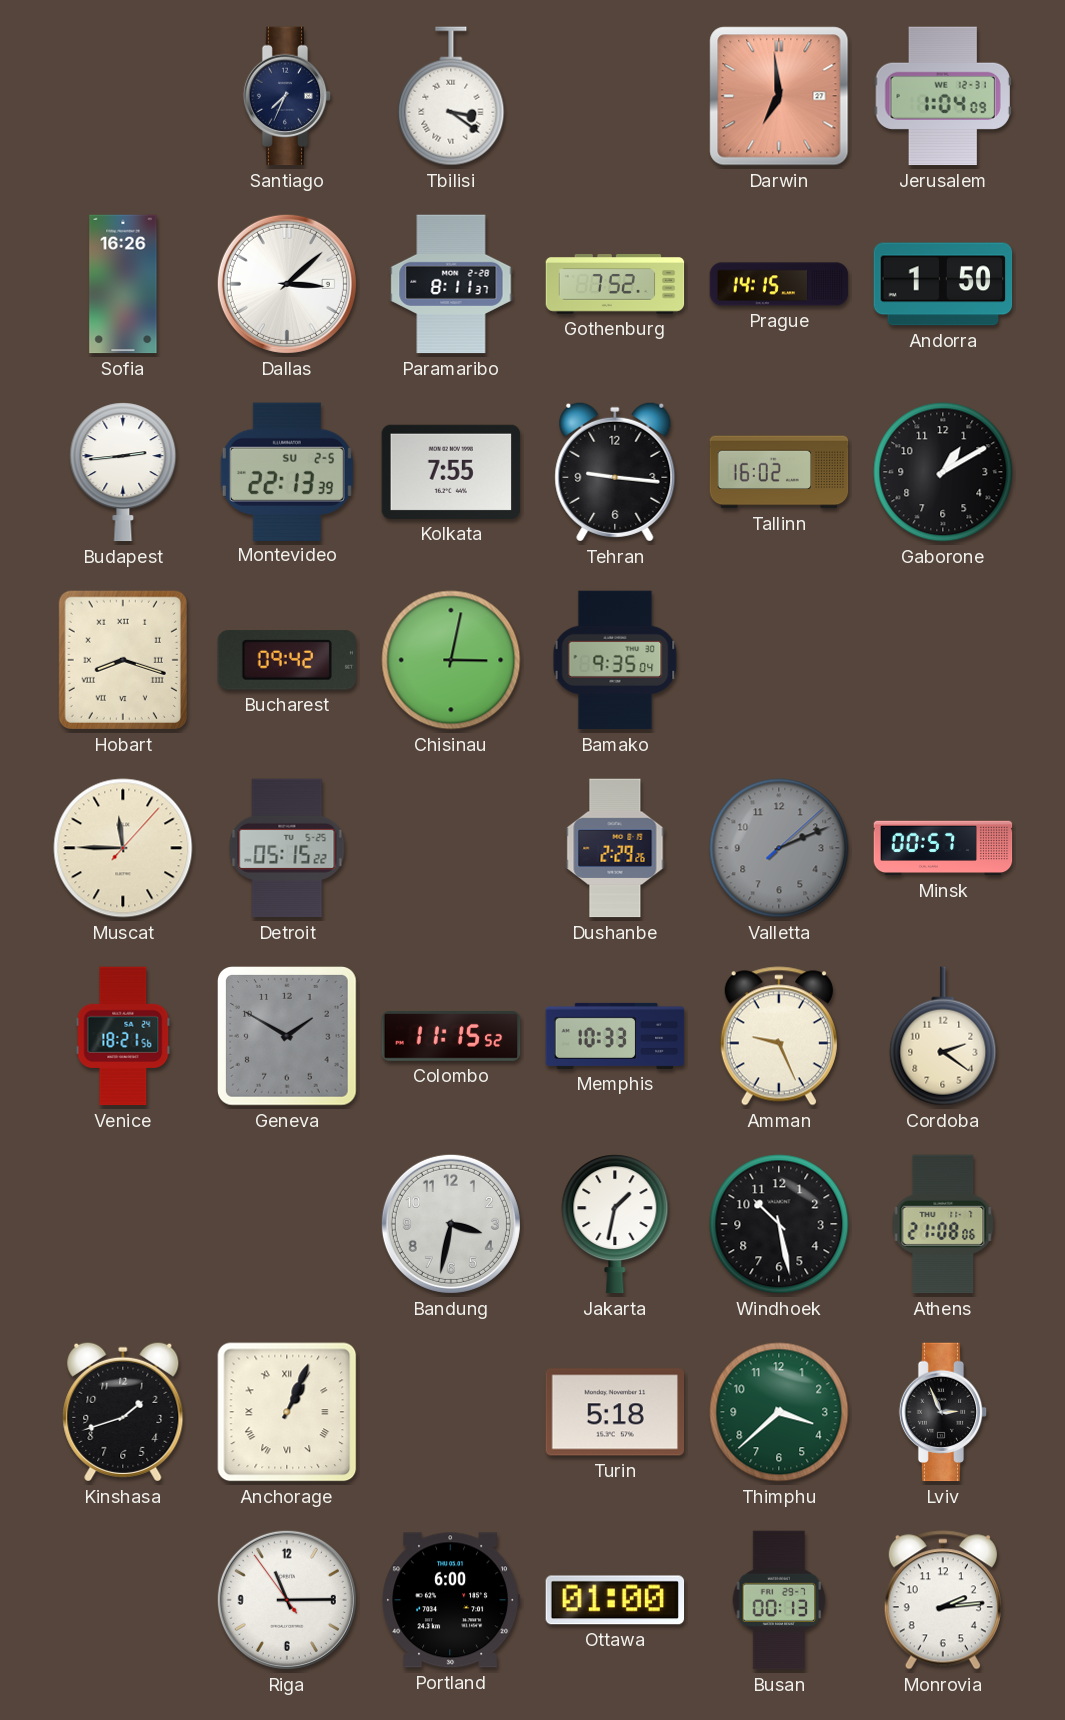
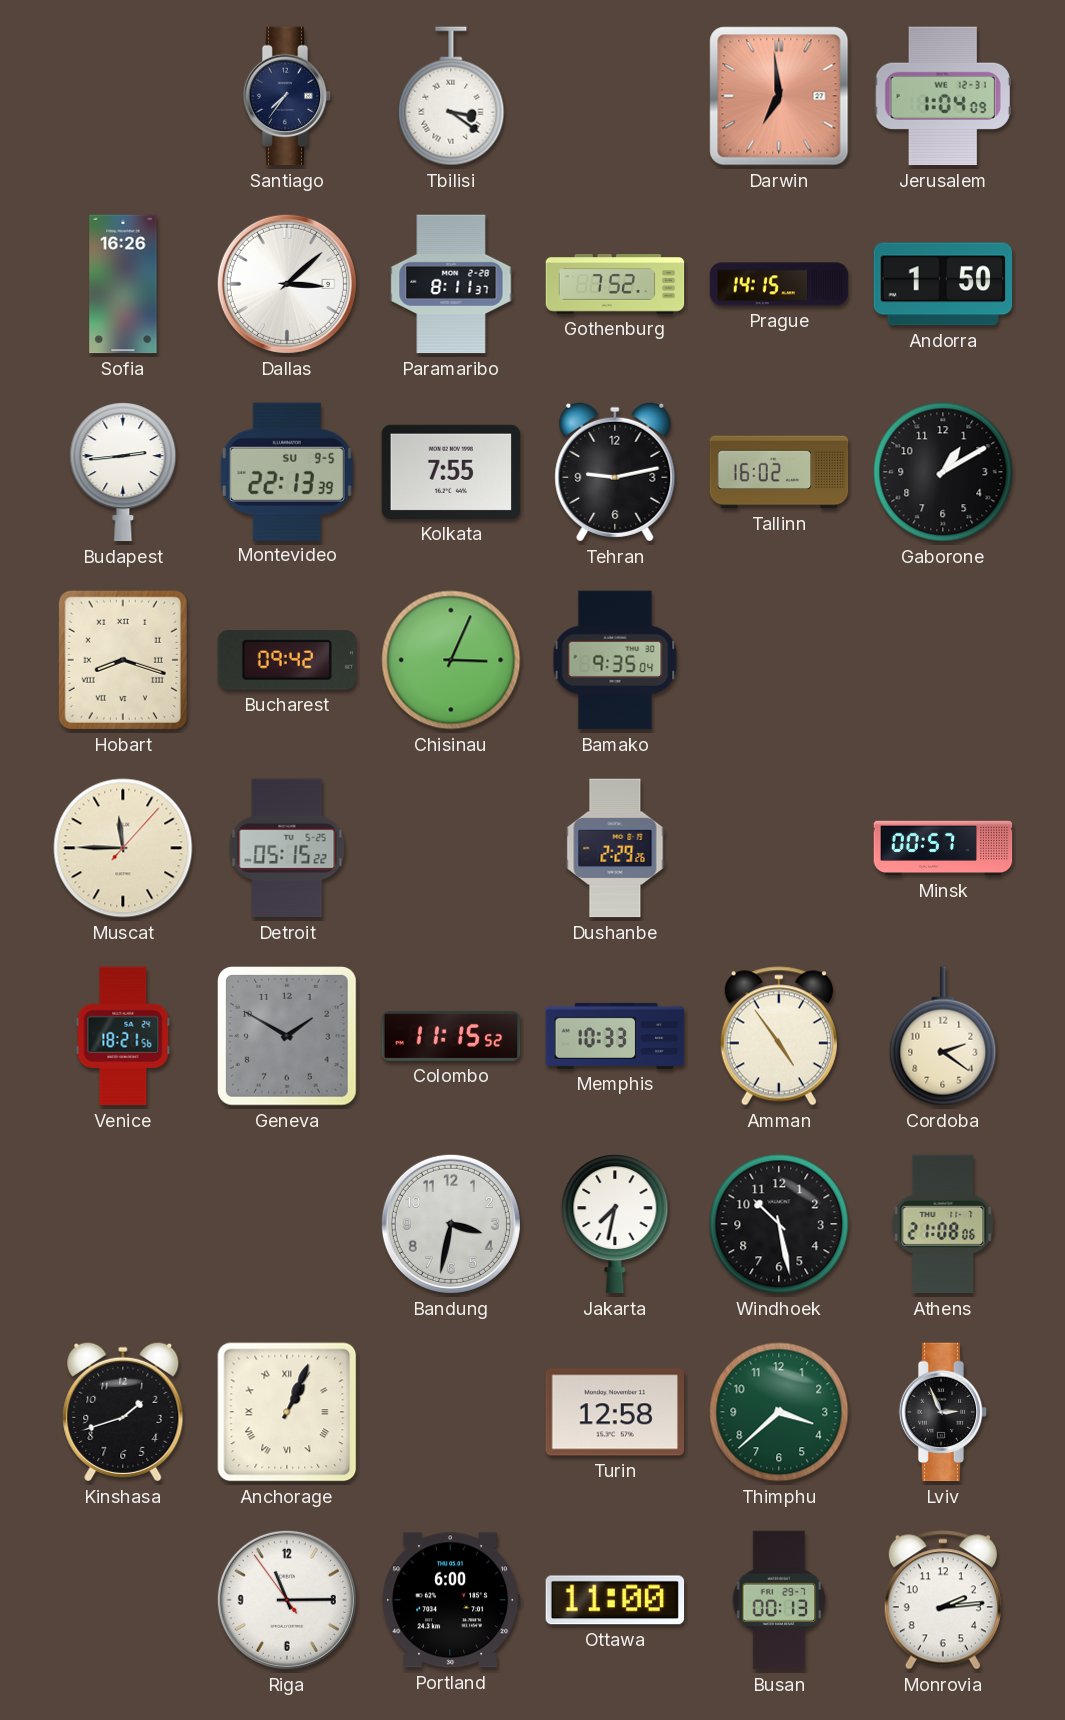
Santiago: 7:34 -> 7:36 (287, 96)
Montevideo date: SU 2-5 -> SU 9-5 (287, 471)
Tehran: 9:16 -> 9:13 (615, 472)
Chisinau: 3:02 -> 3:04 (451, 660)
Valletta: 2:11 -> none (779, 848)
Amman: 9:26 -> 4:54 (779, 1036)
Jakarta: 1:32 -> 7:32 (615, 1224)
Turin: 5:18 -> 12:58 (615, 1412)
Ottawa: 01:00 -> 11:00 (615, 1600)
